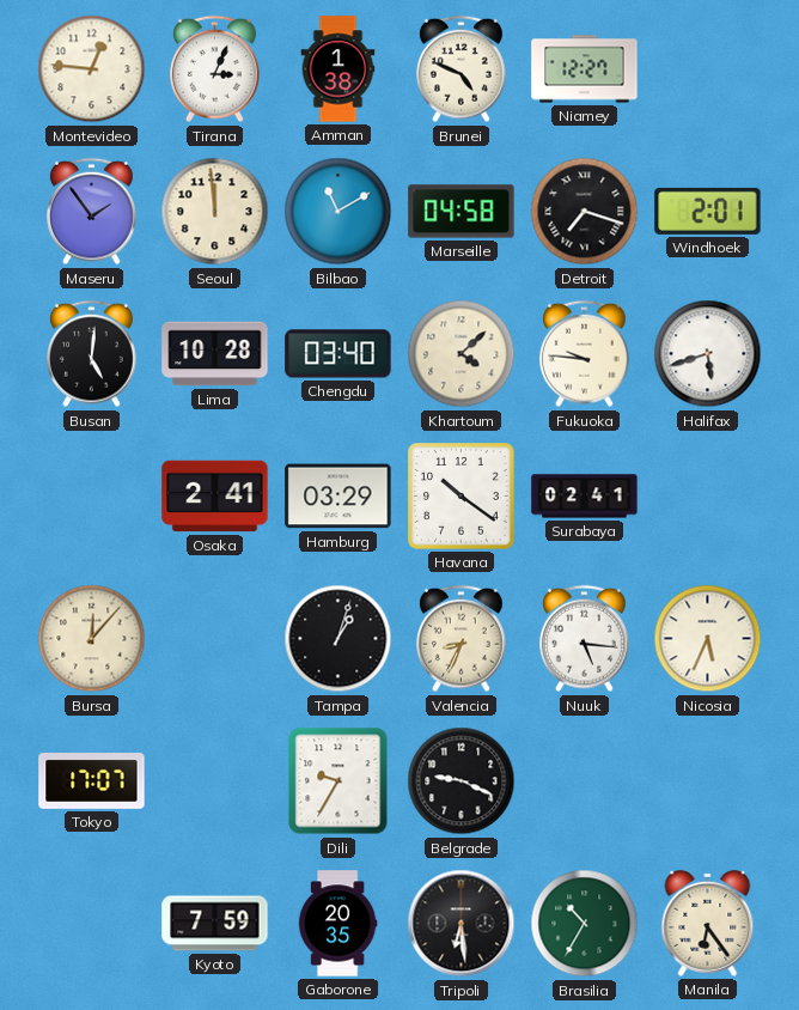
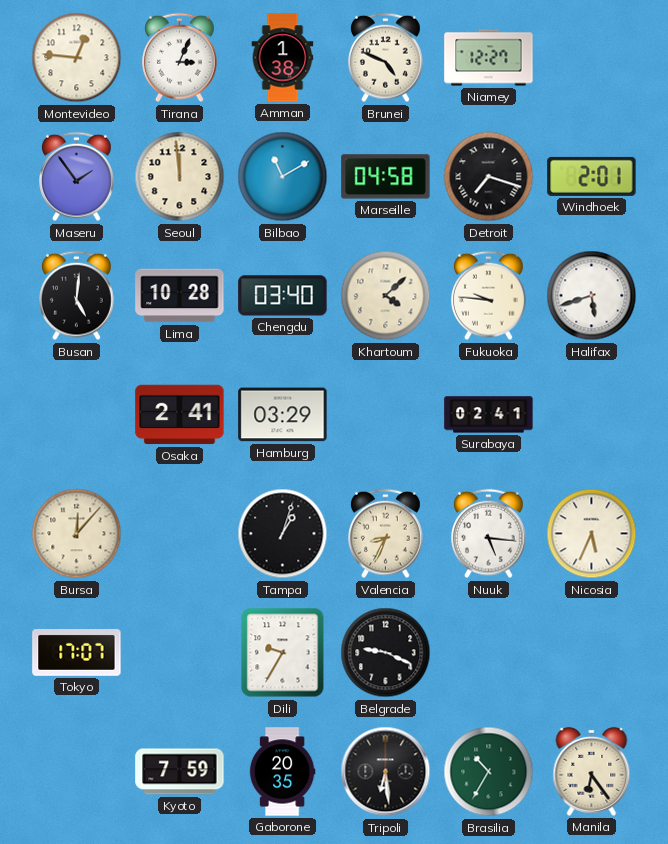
Havana: 10:21 -> none (462, 497)
